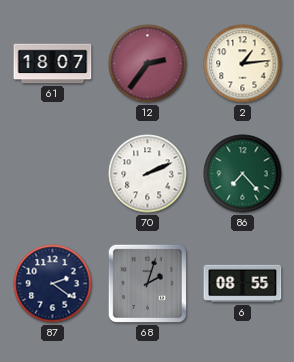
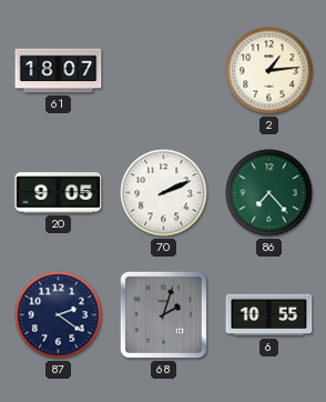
12: 2:36 -> none (148, 64)
20: none -> 9:05 (59, 193)
6: 08:55 -> 10:55 (269, 315)
